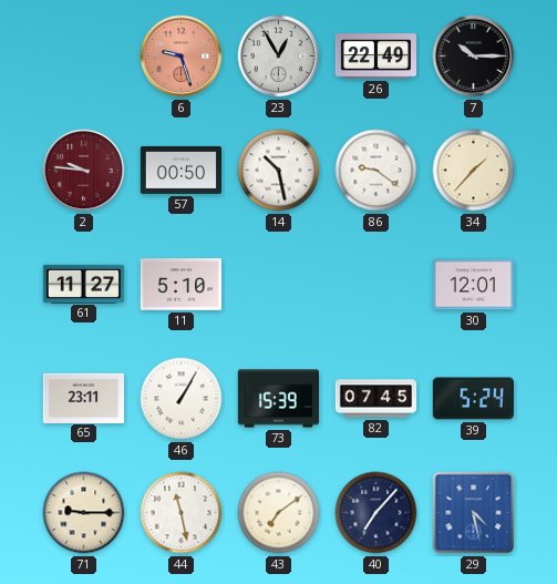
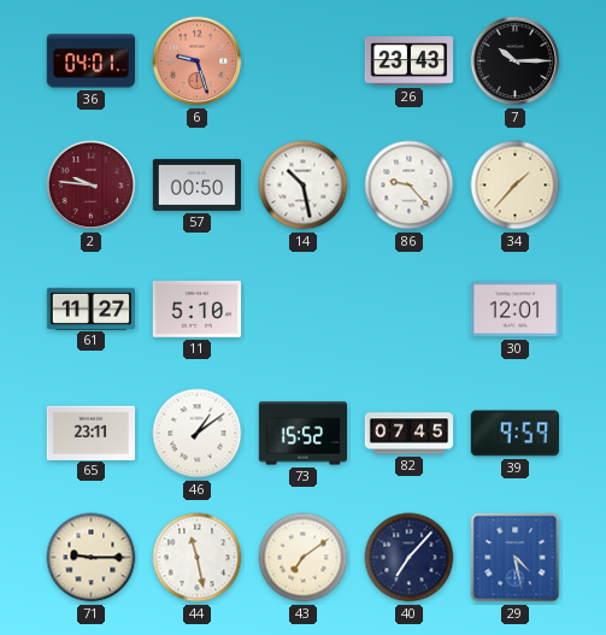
36: none -> 04:01 (90, 61)
23: 12:55 -> none (279, 57)
26: 22:49 -> 23:43 (408, 61)
86: 9:21 -> 9:23 (410, 186)
46: 1:05 -> 1:09 (198, 434)
73: 15:39 -> 15:52 (302, 434)
39: 5:24 -> 9:59 (514, 434)
